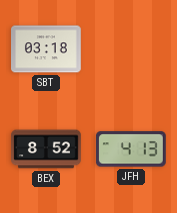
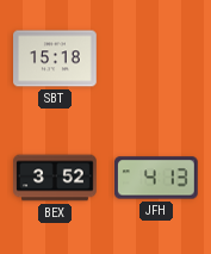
SBT: 03:18 -> 15:18 (56, 58)
BEX: 8:52 -> 3:52 (55, 178)
